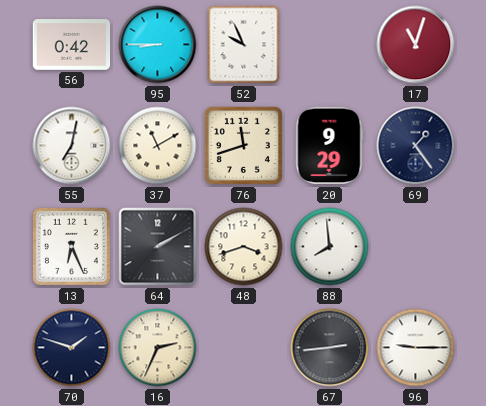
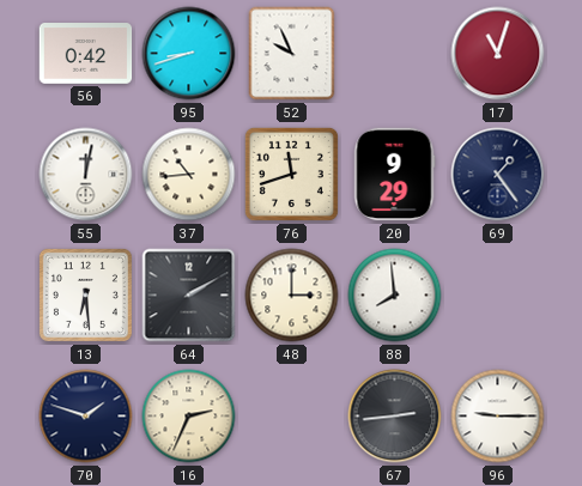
95: 8:45 -> 8:42 (189, 54)
55: 7:02 -> 12:02 (86, 175)
37: 11:10 -> 10:44 (189, 175)
13: 6:26 -> 6:29 (85, 294)
48: 3:42 -> 3:00 (292, 296)
